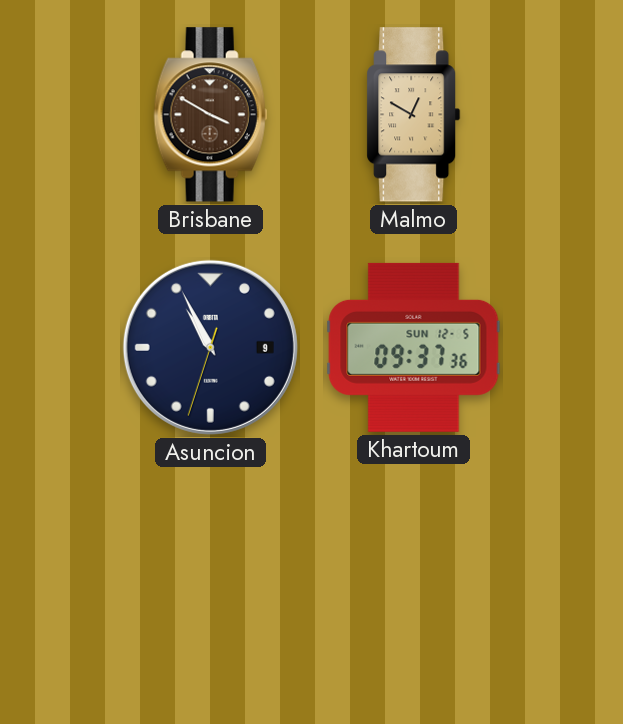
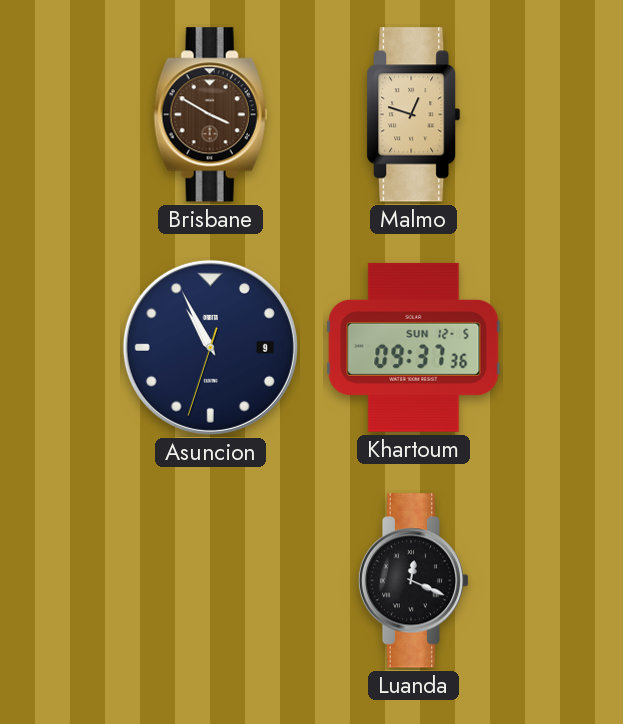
Malmo: 12:50 -> 12:48 (414, 115)
Luanda: none -> 12:19 (414, 581)
